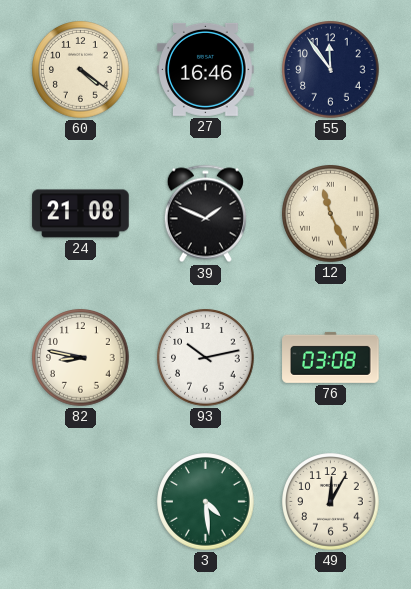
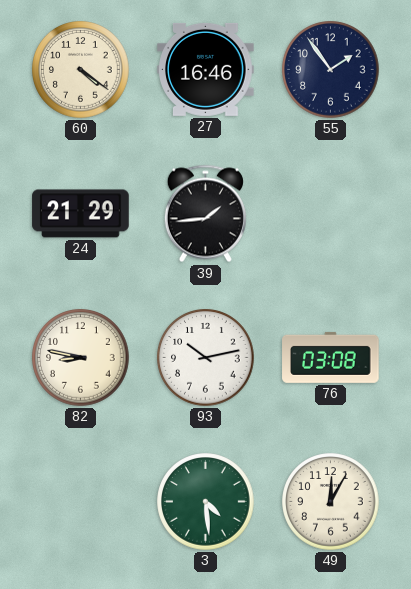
55: 11:54 -> 1:54 (331, 70)
24: 21:08 -> 21:29 (81, 214)
39: 1:49 -> 1:44 (205, 214)
12: 11:26 -> none (331, 214)
